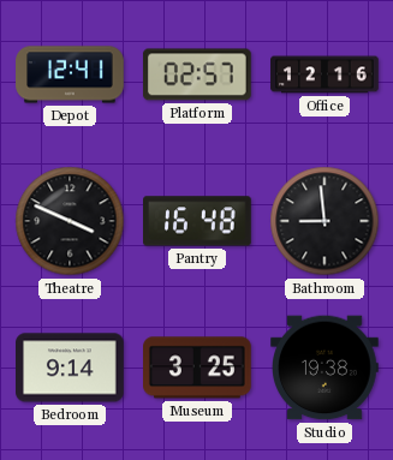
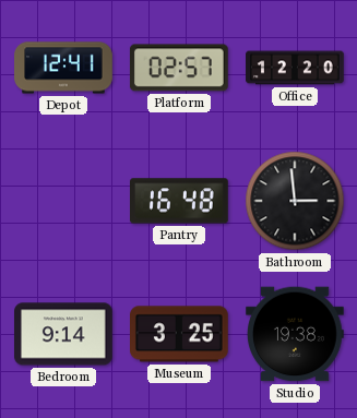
Office: 12:16 -> 12:20 (295, 68)
Theatre: 3:49 -> none (70, 221)
Bathroom: 8:59 -> 2:59 (295, 201)
